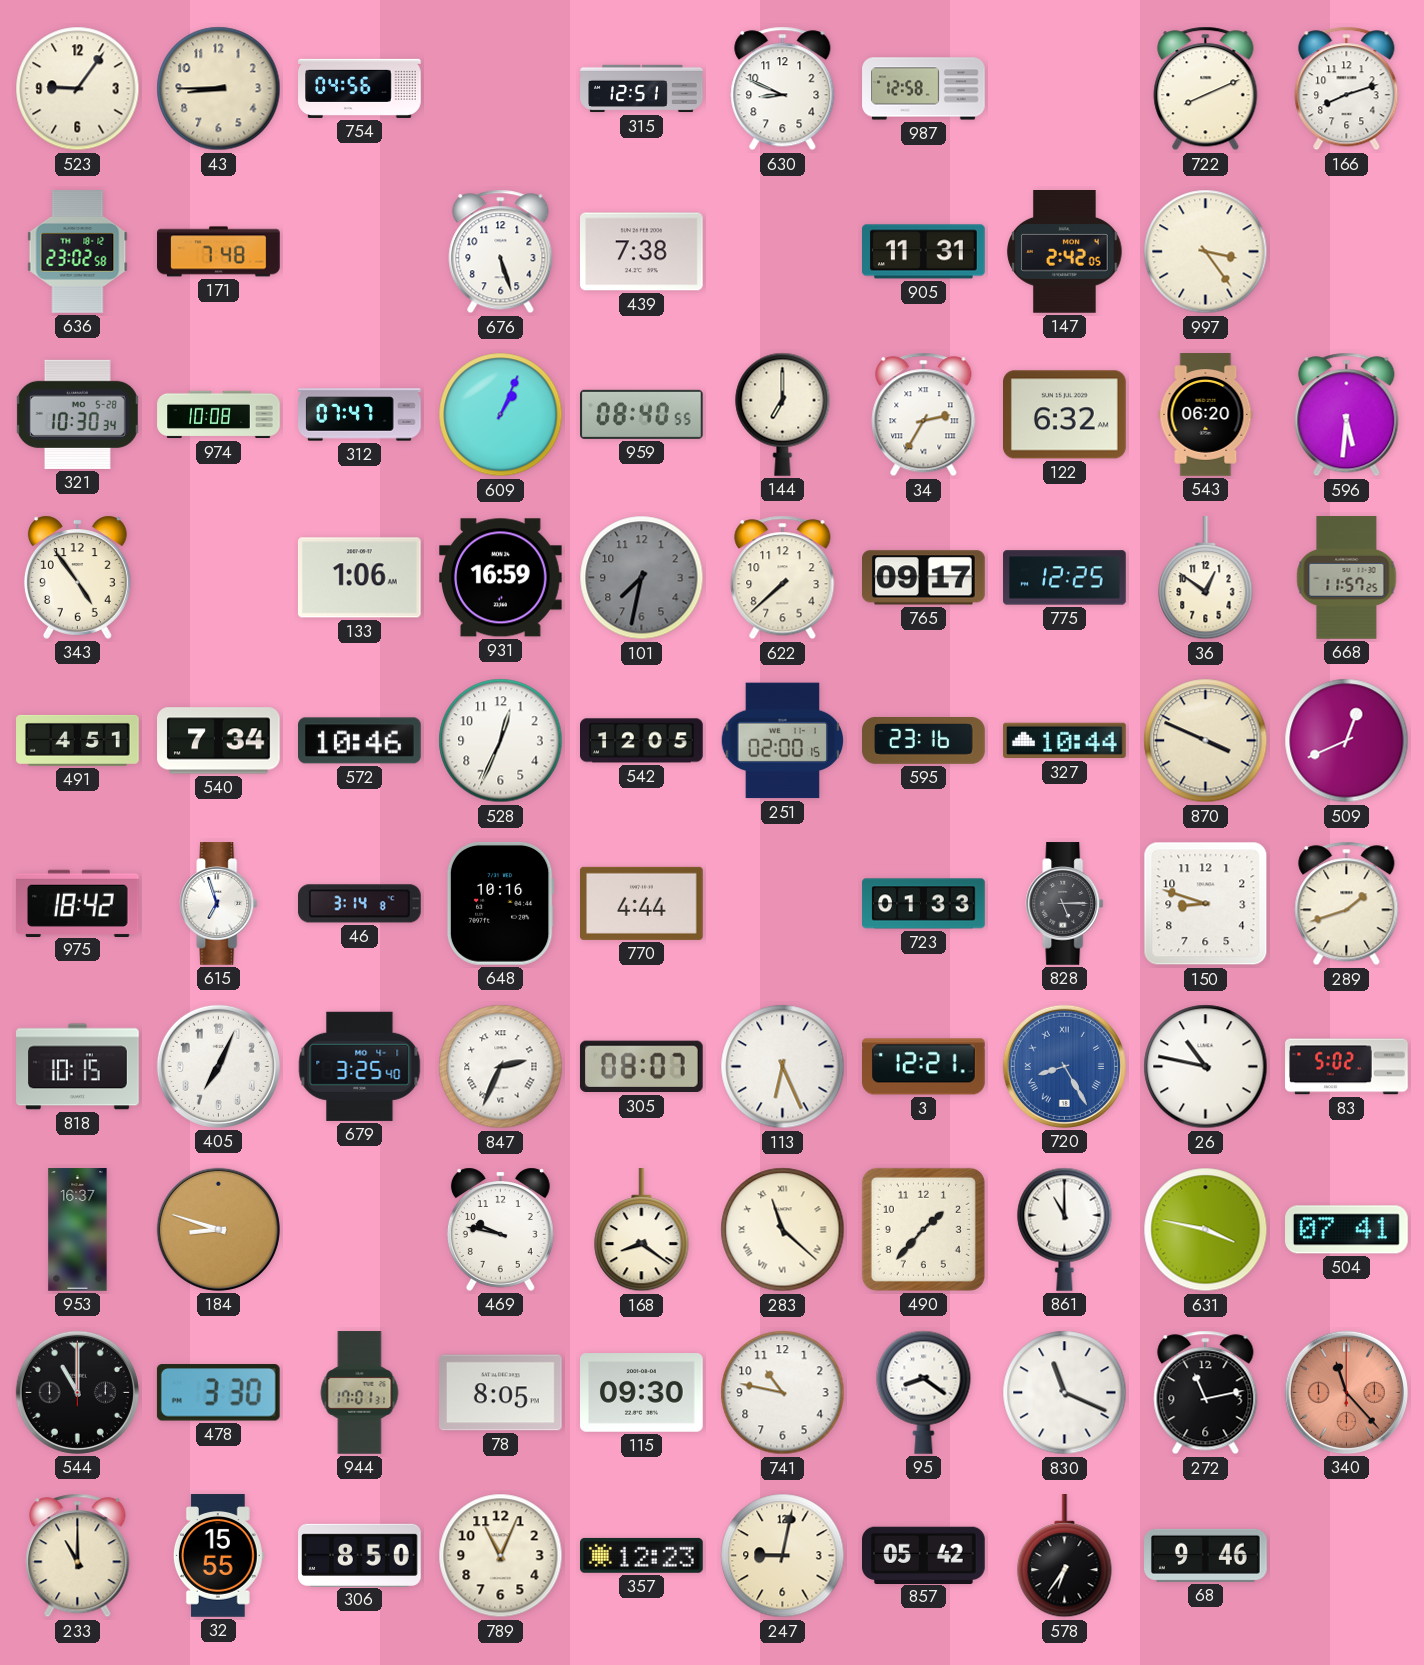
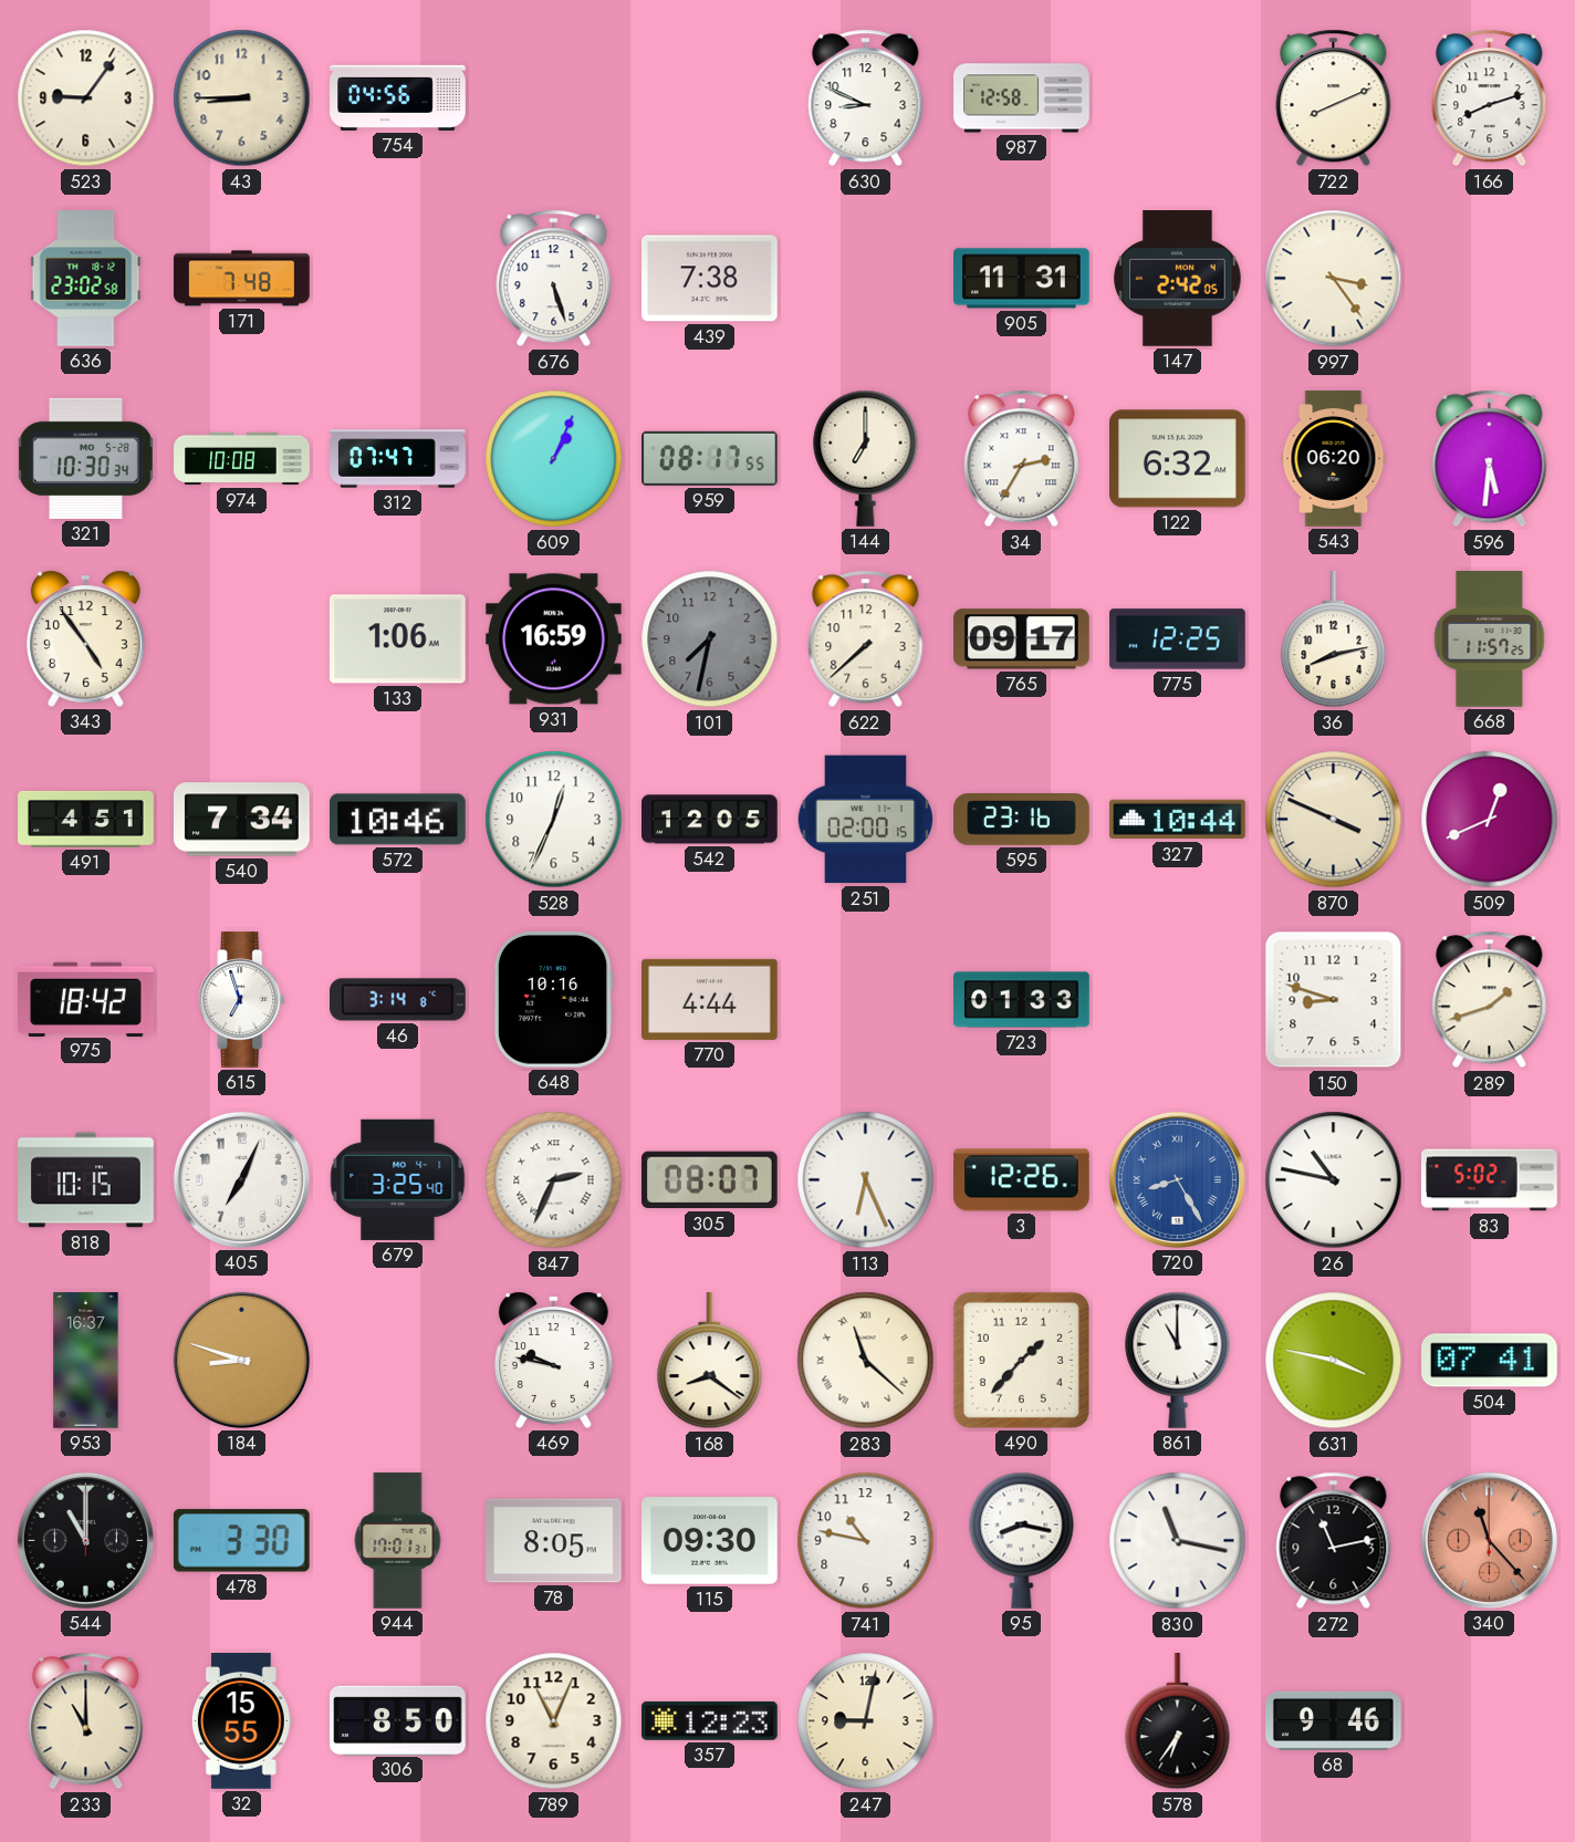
315: 12:51 -> none (642, 89)
959: 08:40 -> 08:17 (710, 458)
36: 12:51 -> 8:13 (1334, 641)
828: 5:15 -> none (1065, 904)
3: 12:21 -> 12:26 (1022, 1180)
95: 8:21 -> 8:17 (1022, 1540)
830: 11:19 -> 11:17 (1178, 1541)
857: 05:42 -> none (924, 1555)
